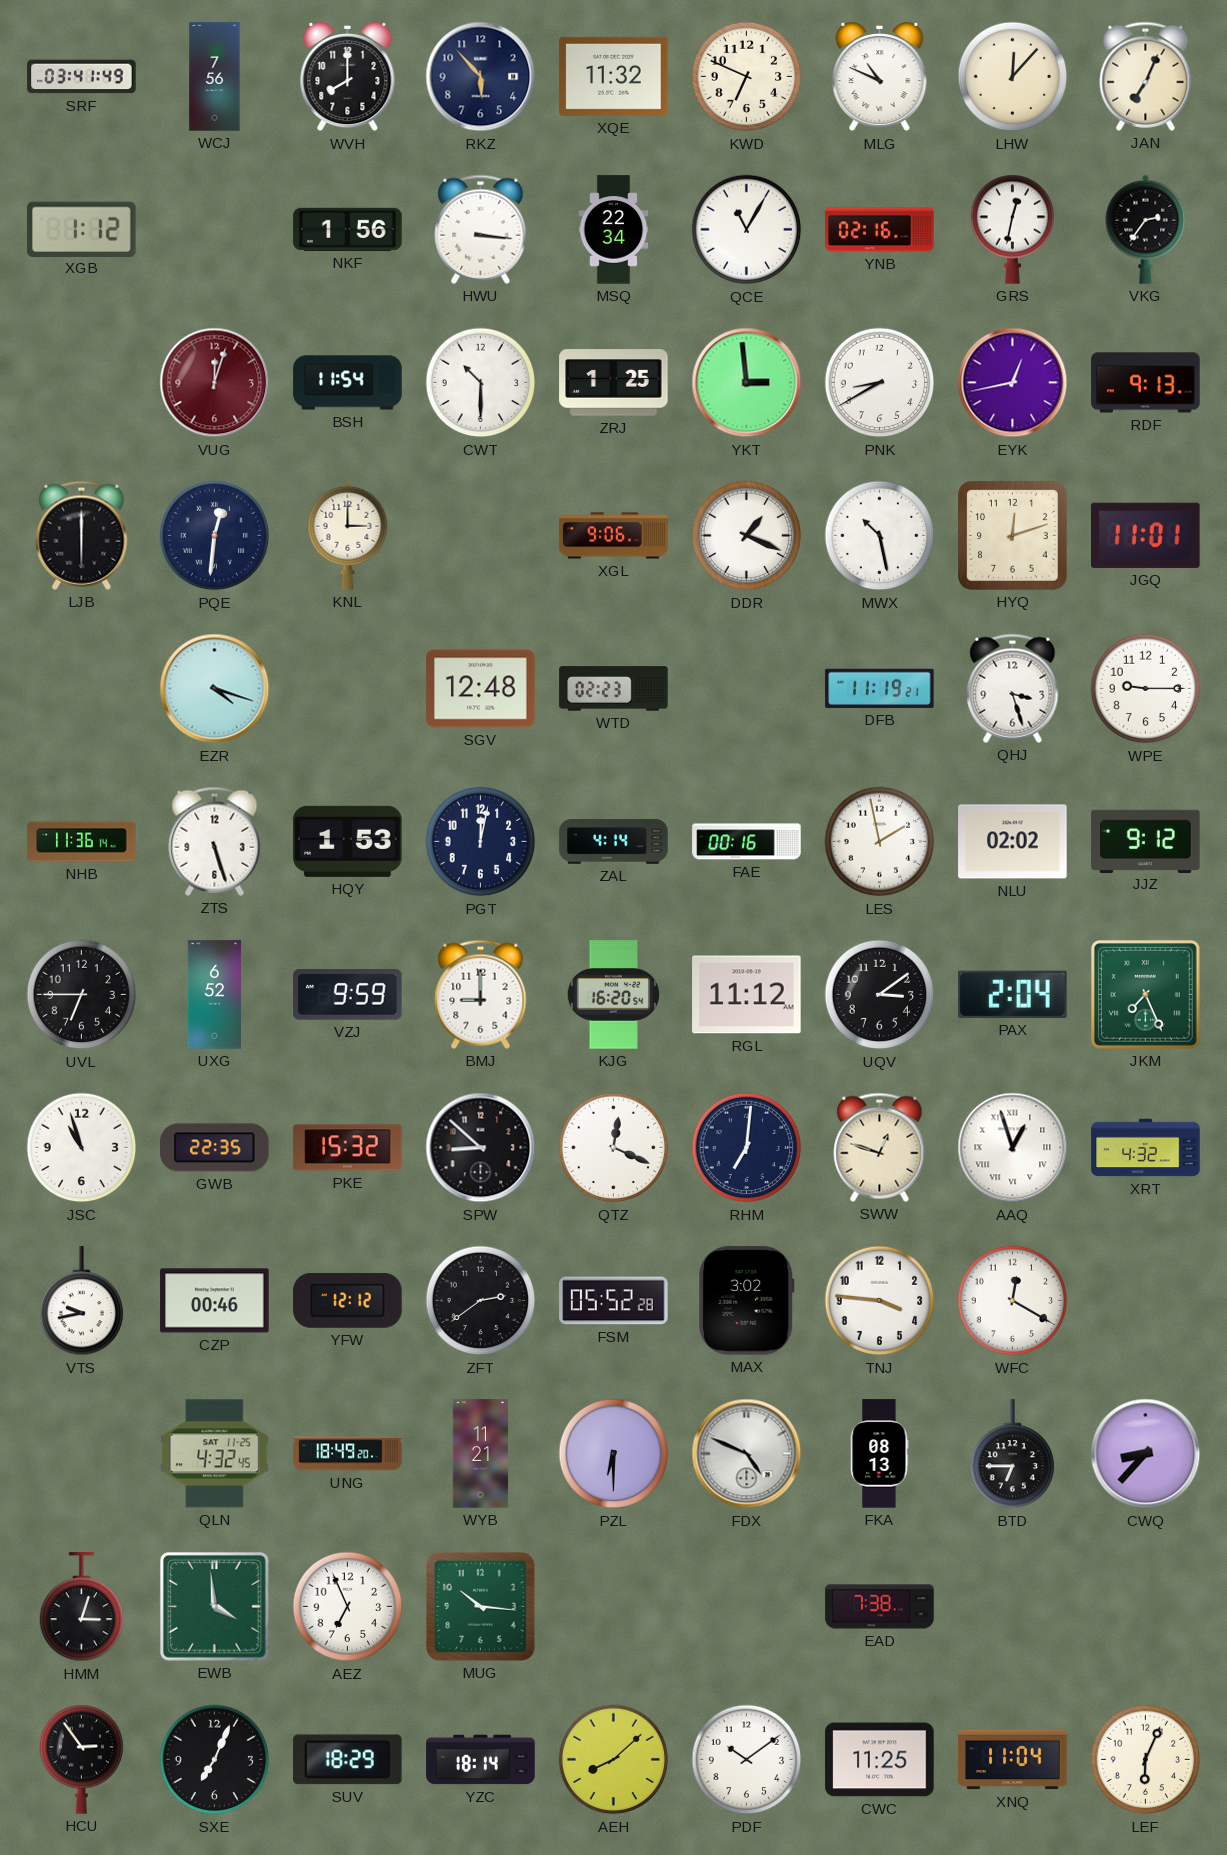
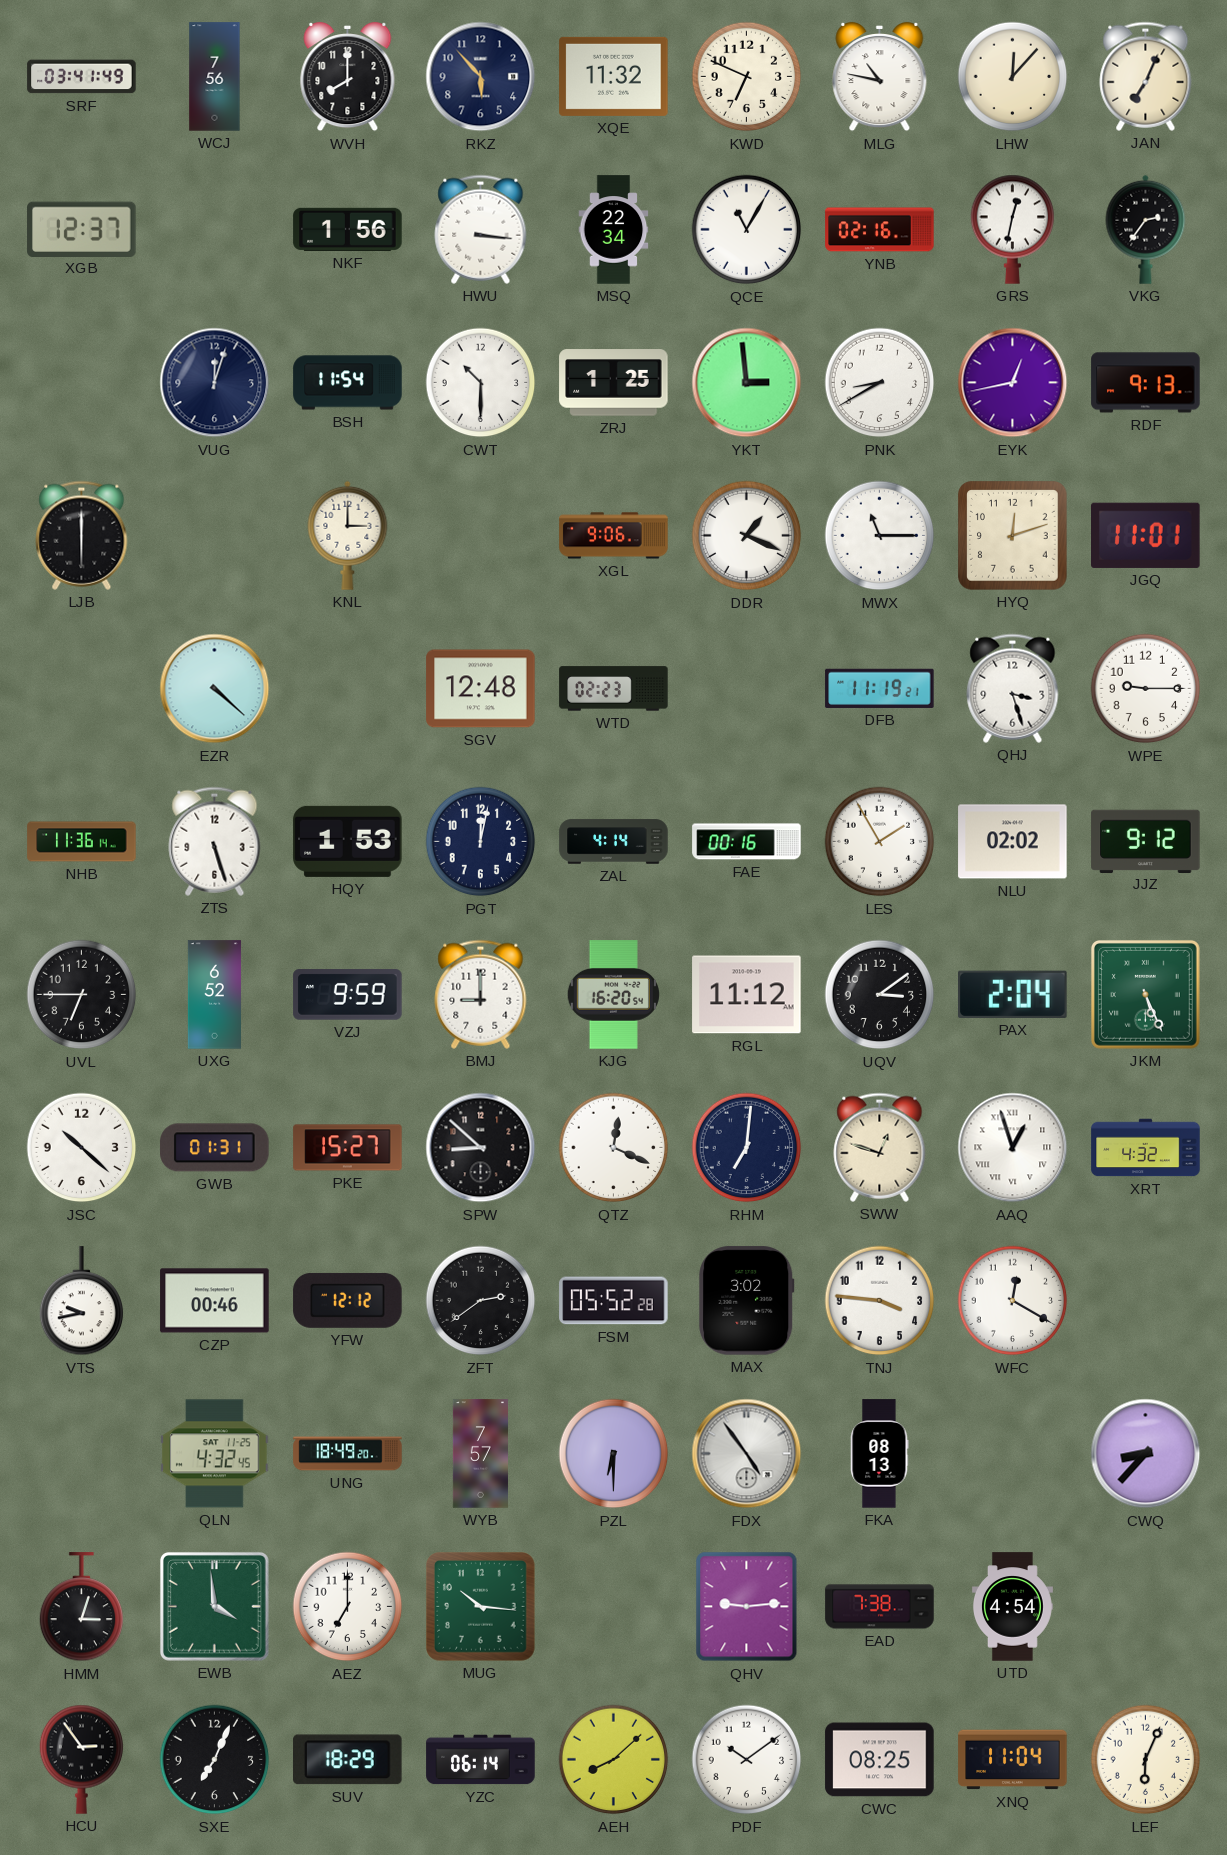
MLG: 10:49 -> 10:47 (880, 77)
XGB: 1:12 -> 12:37 (82, 229)
VUG dial: burgundy -> navy (215, 383)
PQE: 12:31 -> none (215, 536)
MWX: 10:28 -> 11:15 (880, 536)
EZR: 4:18 -> 4:22 (215, 689)
LES: 1:58 -> 1:55 (880, 842)
JKM: 7:26 -> 5:26 (1145, 994)
JSC: 10:57 -> 10:22 (82, 1148)
GWB: 22:35 -> 01:31 (215, 1148)
PKE: 15:32 -> 15:27 (348, 1148)
WYB: 11:21 -> 7:57 (480, 1454)
FDX: 4:49 -> 4:54 (747, 1454)
BTD: 6:45 -> none (1013, 1454)
AEZ: 6:56 -> 7:00 (348, 1607)
QHV: none -> 9:14 (747, 1607)
UTD: none -> 4:54 (1012, 1607)
YZC: 18:14 -> 06:14 (481, 1760)
CWC: 11:25 -> 08:25 (880, 1760)
